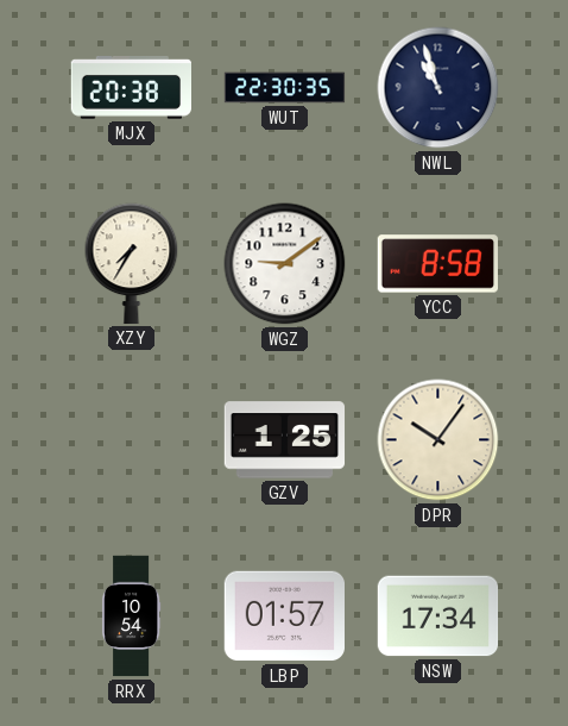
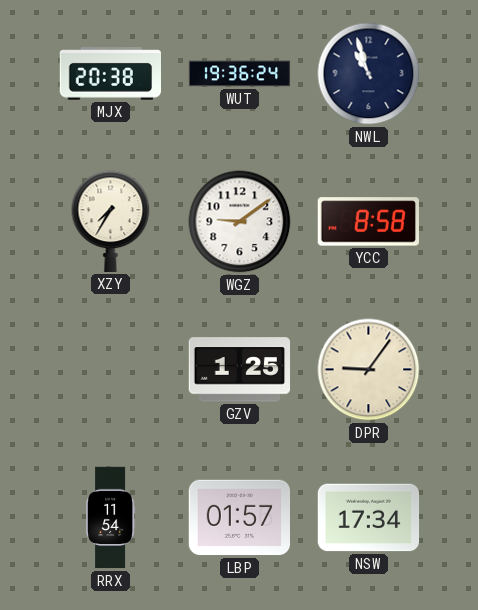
WUT: 22:30 -> 19:36 (240, 74)
DPR: 10:06 -> 9:06 (369, 370)
RRX: 10:54 -> 11:54 (110, 518)
